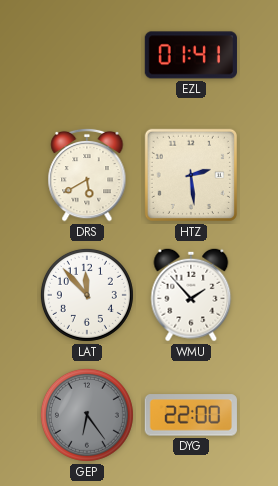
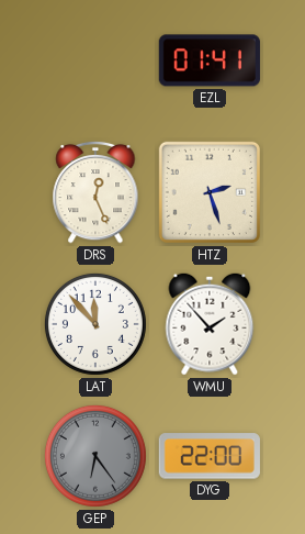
DRS: 5:40 -> 12:26 (95, 192)
HTZ: 2:29 -> 2:27 (210, 192)
